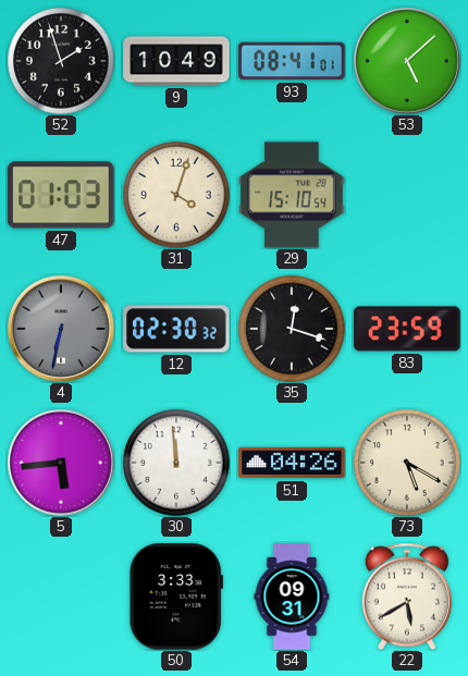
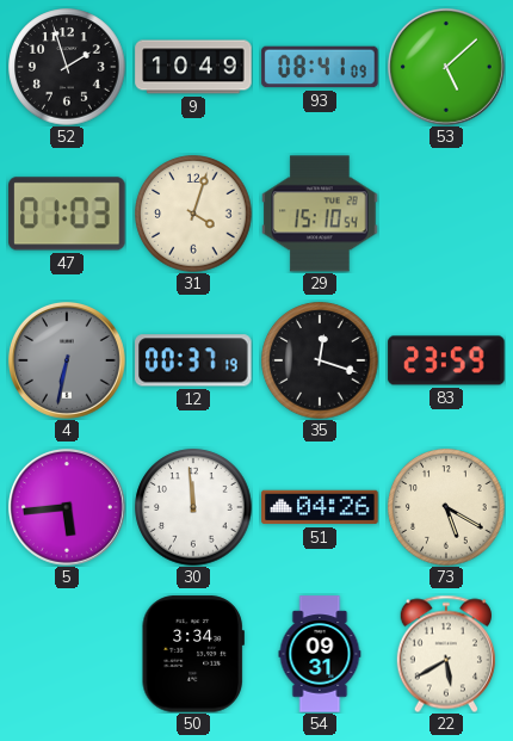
93: 08:41:01 -> 08:41:09 (320, 67)
12: 02:30 -> 00:37 (193, 360)
50: 3:33 -> 3:34 (193, 654)
